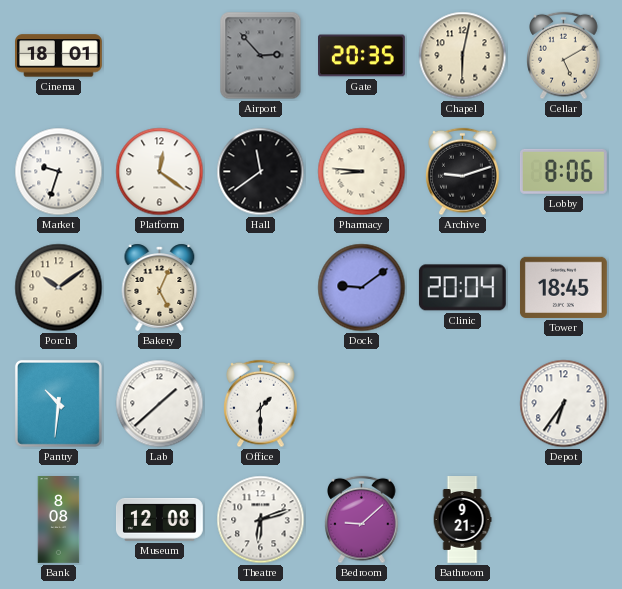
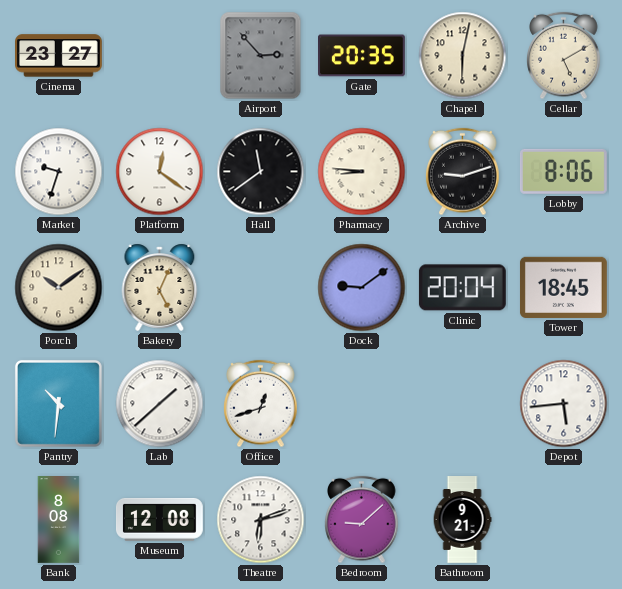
Cinema: 18:01 -> 23:27 (59, 56)
Office: 1:30 -> 12:42 (261, 404)
Depot: 6:36 -> 5:44 (564, 404)
